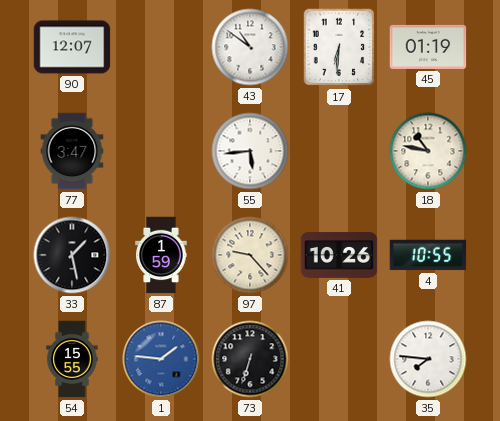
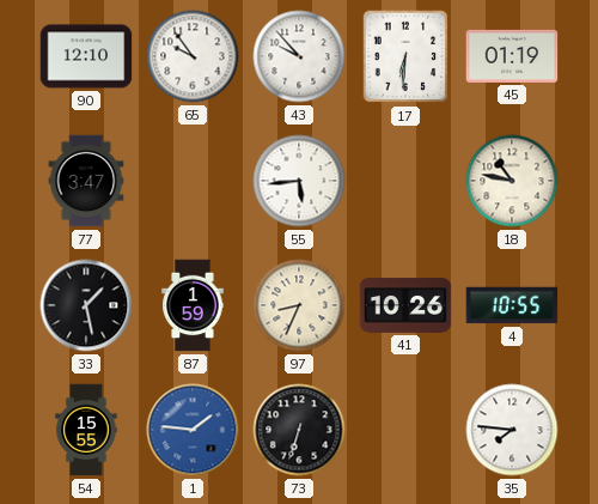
90: 12:07 -> 12:10 (86, 56)
65: none -> 9:54 (193, 56)
43: 10:51 -> 9:53 (299, 56)
97: 9:23 -> 8:34 (299, 305)
